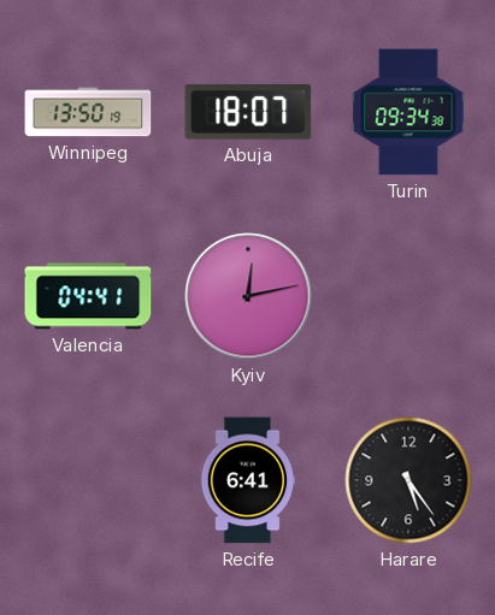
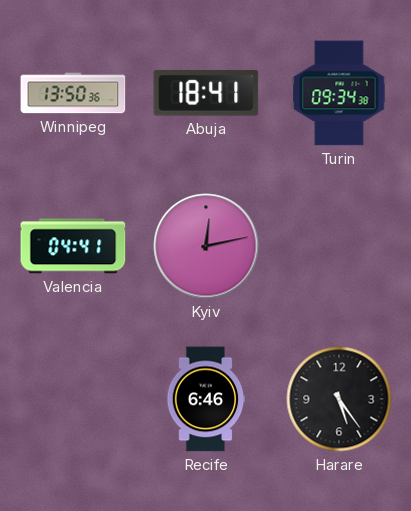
Winnipeg: 13:50:19 -> 13:50:36 (73, 93)
Abuja: 18:07 -> 18:41 (206, 94)
Recife: 6:41 -> 6:46 (206, 399)
